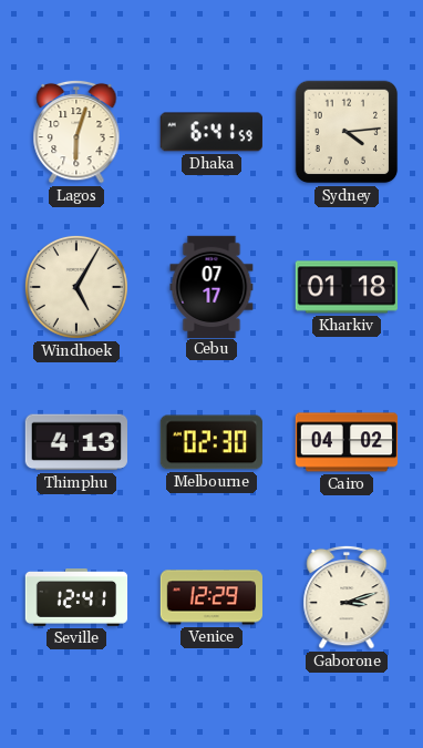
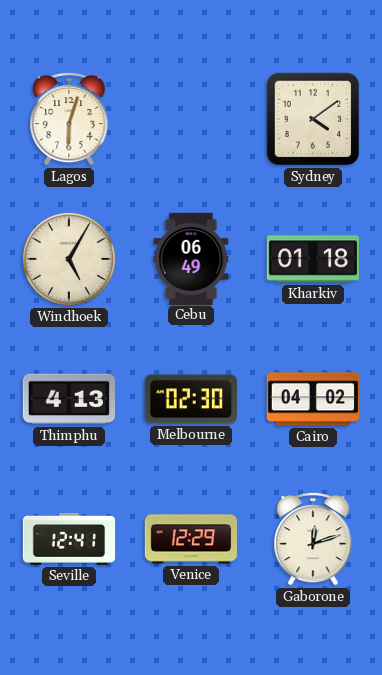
Dhaka: 6:41 -> none (211, 132)
Sydney: 4:14 -> 4:09 (313, 119)
Cebu: 07:17 -> 06:49 (191, 258)
Gaborone: 3:12 -> 12:12 (313, 539)
